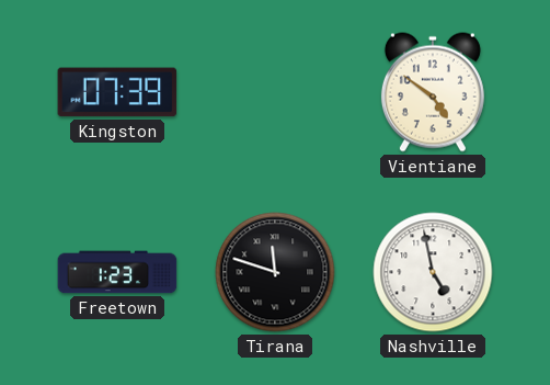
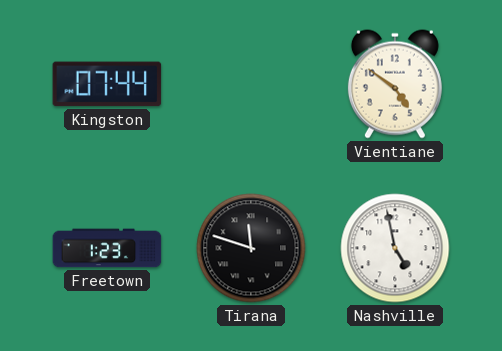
Kingston: 07:39 -> 07:44 (107, 84)
